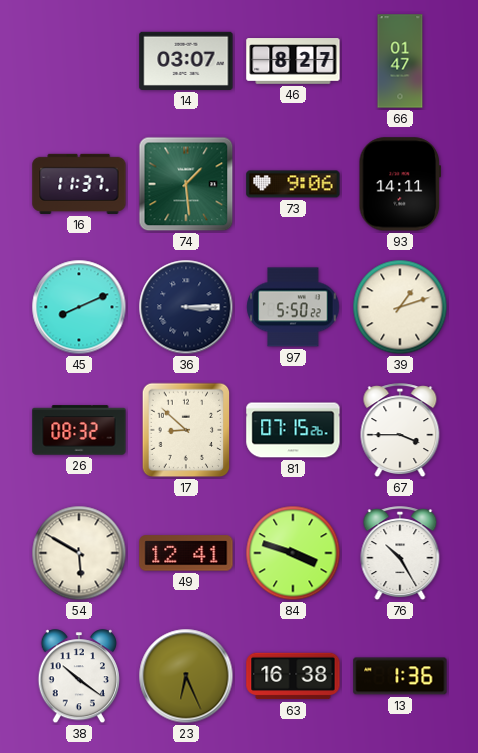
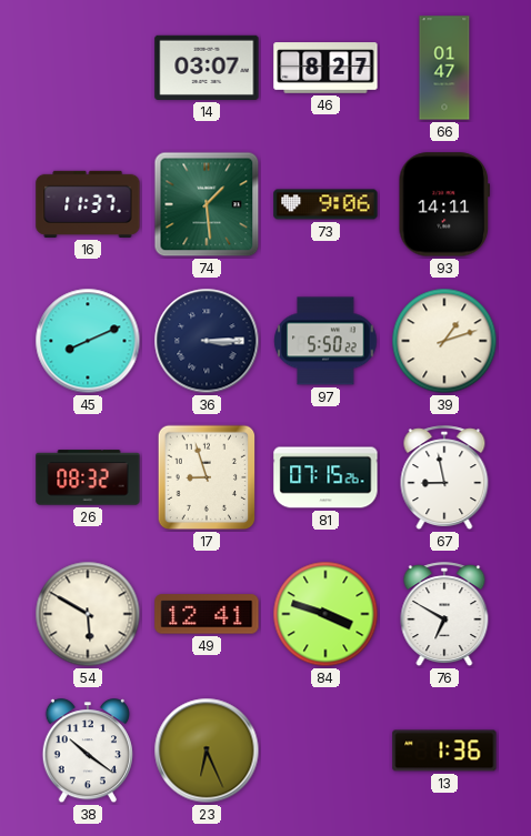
17: 8:52 -> 8:57 (207, 477)
67: 3:45 -> 8:58 (444, 479)
76: 10:25 -> 6:50 (444, 615)
63: 16:38 -> none (293, 676)
